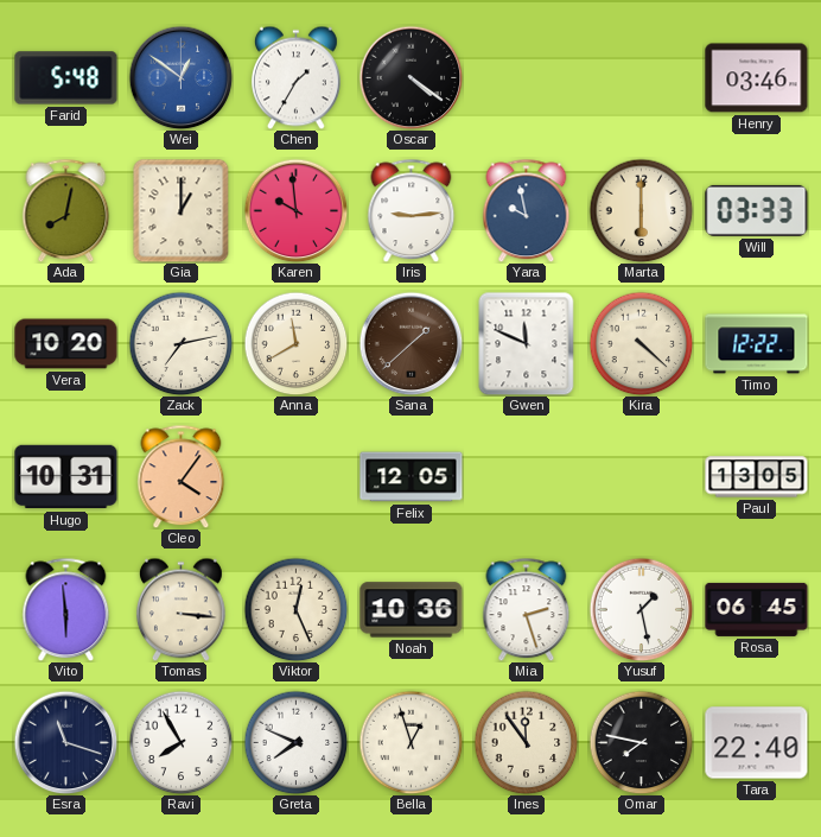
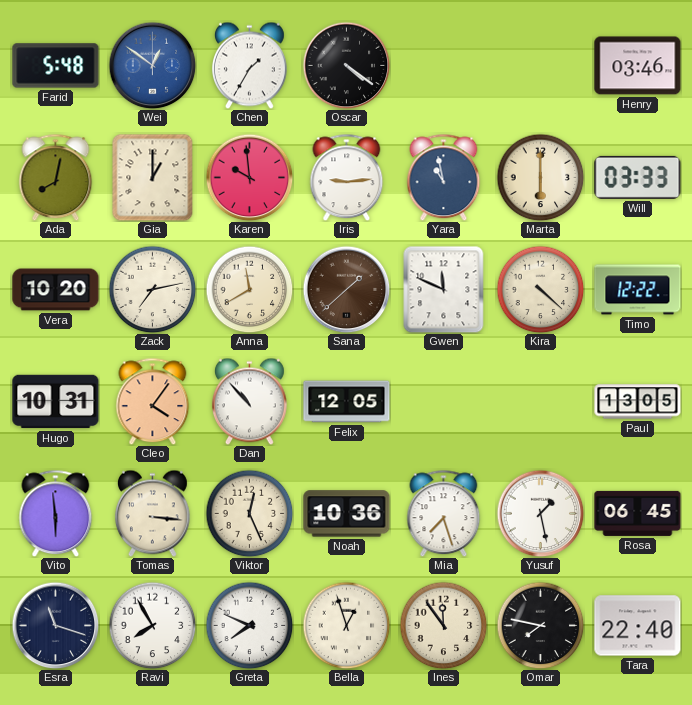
Yara: 9:58 -> 10:58 (444, 177)
Dan: none -> 10:53 (249, 401)
Mia: 2:27 -> 7:27 (444, 513)
